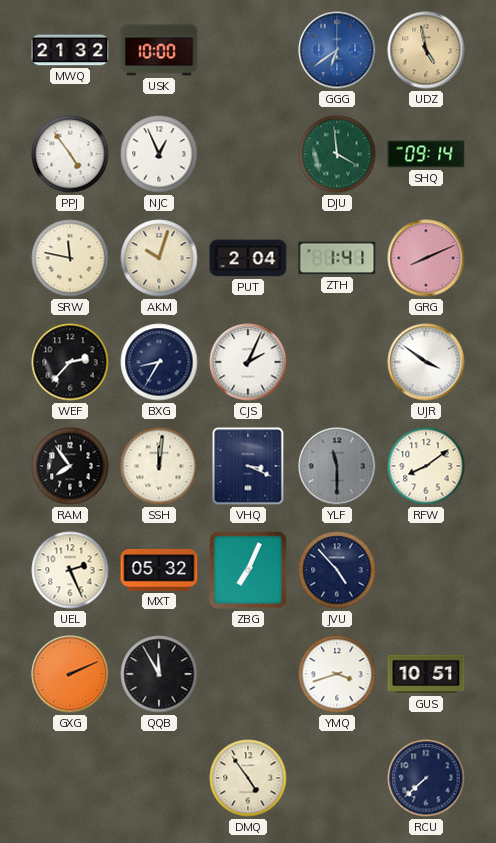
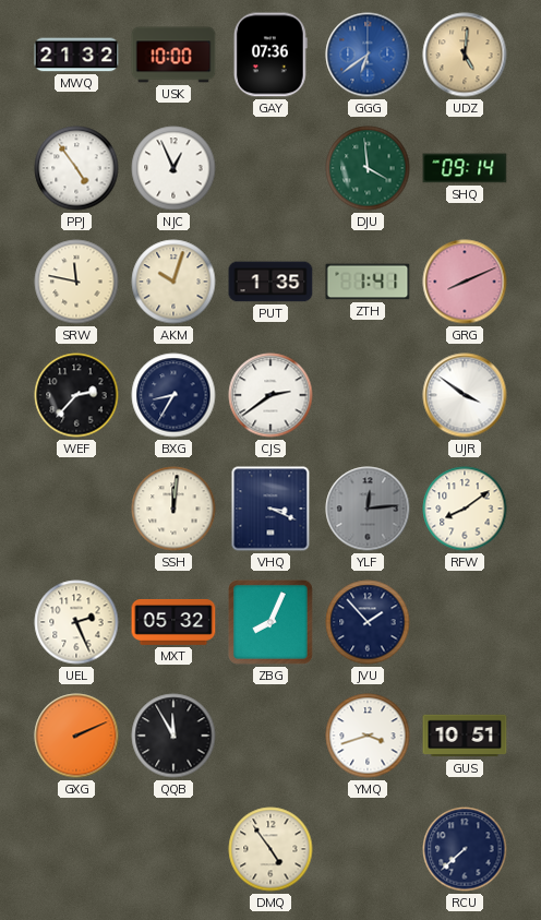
GAY: none -> 07:36 (272, 55)
UDZ: 4:58 -> 5:01 (465, 55)
PUT: 2:04 -> 1:35 (270, 282)
CJS: 2:04 -> 2:39 (270, 395)
RAM: 7:54 -> none (70, 466)
YLF: 11:30 -> 12:14 (368, 509)
ZBG: 7:04 -> 8:04 (272, 623)
JVU: 4:53 -> 1:53 (368, 622)
